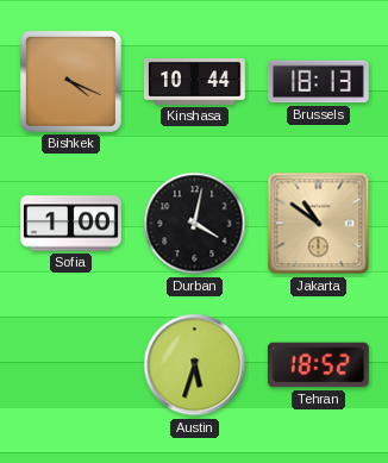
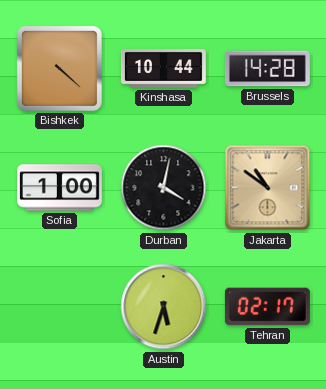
Bishkek: 4:19 -> 4:22 (59, 68)
Brussels: 18:13 -> 14:28 (267, 69)
Tehran: 18:52 -> 02:17 (267, 307)
